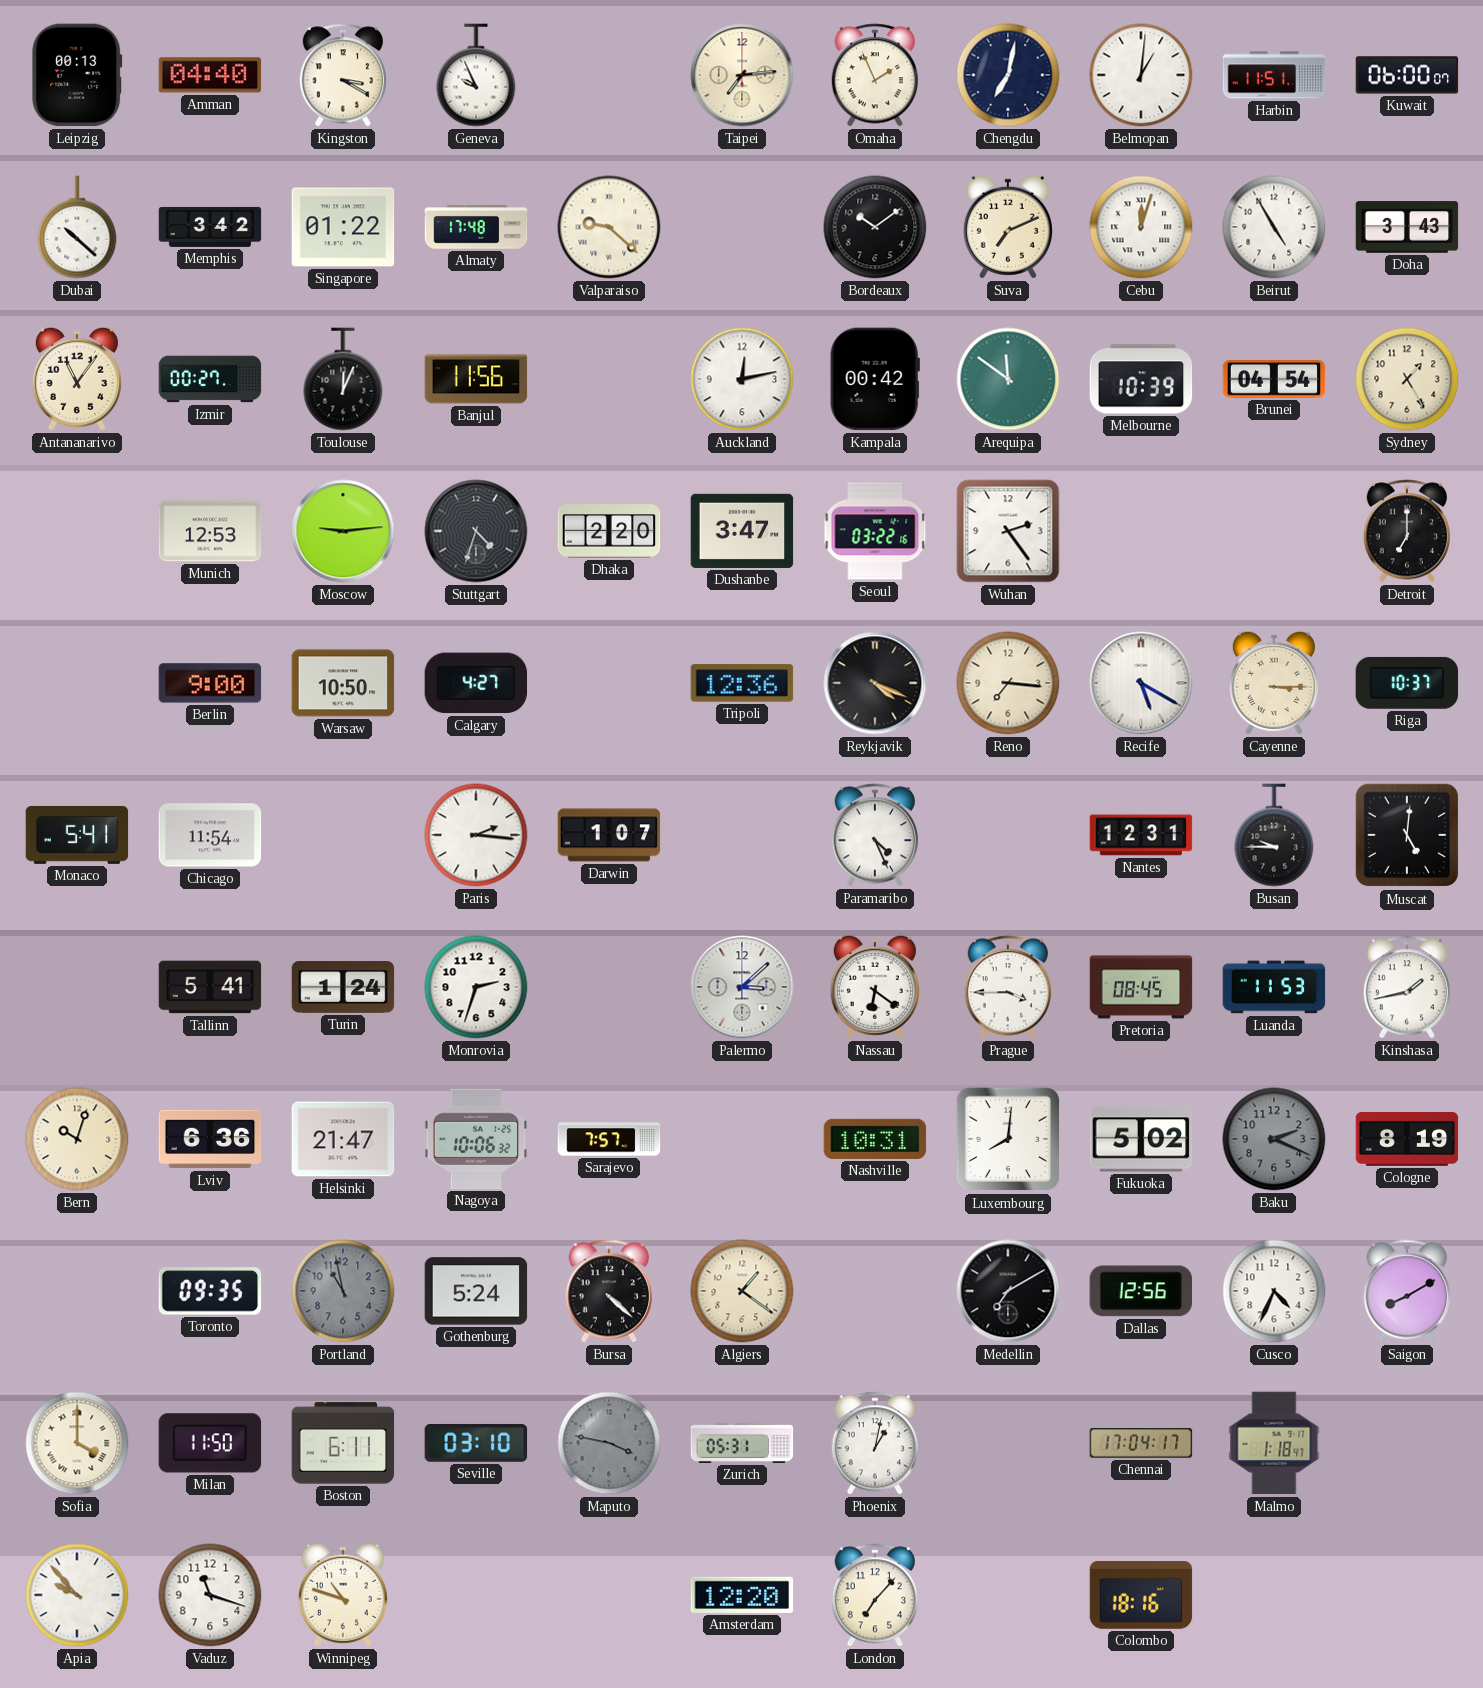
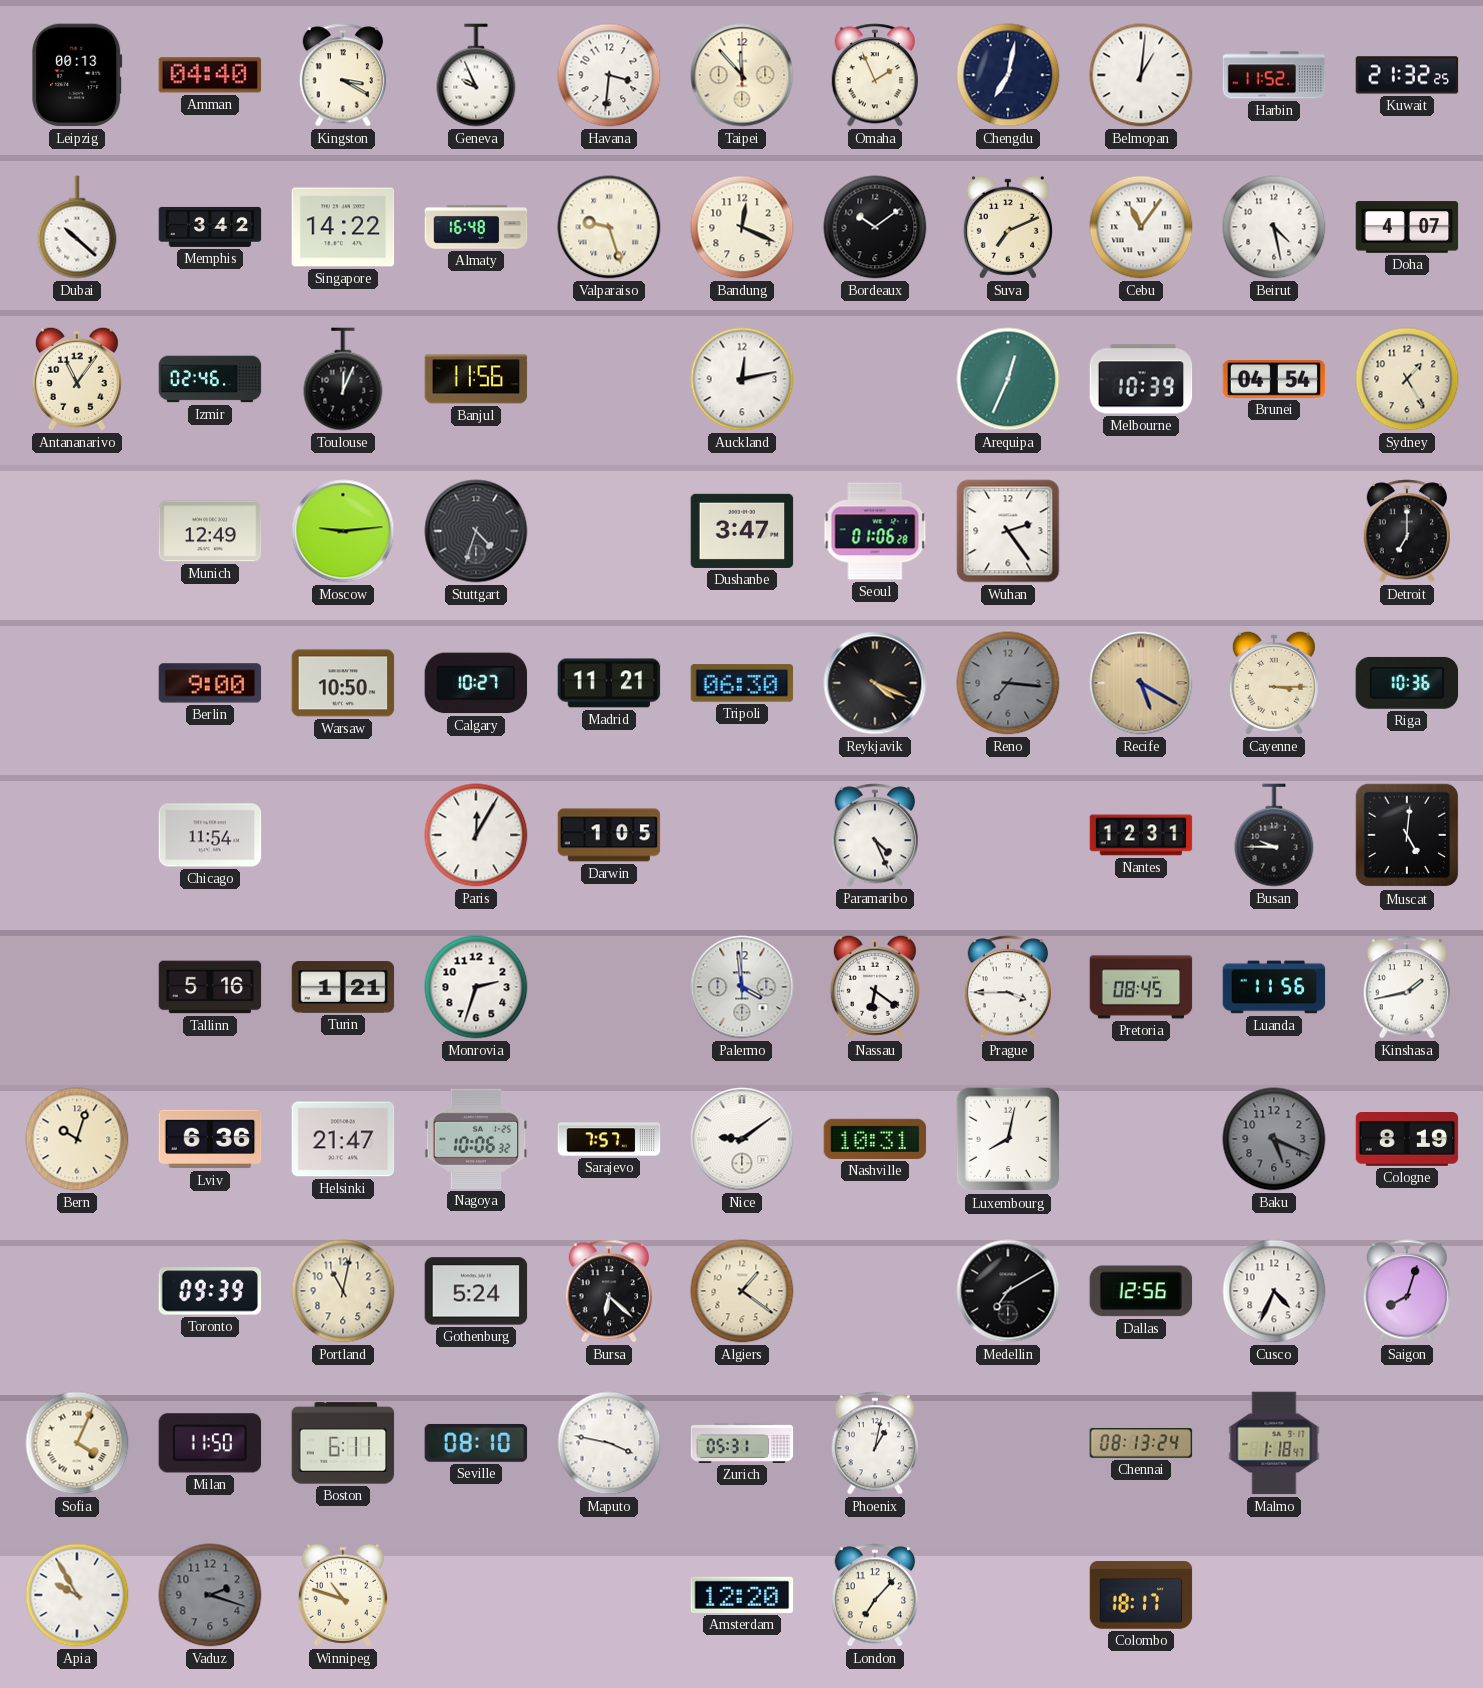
Havana: none -> 3:31 (609, 75)
Taipei: 7:14 -> 11:53 (742, 75)
Harbin: 11:51 -> 11:52 (1274, 75)
Kuwait: 06:00 -> 21:32 (1407, 75)
Singapore: 01:22 -> 14:22 (343, 227)
Almaty: 17:48 -> 16:48 (476, 227)
Valparaiso: 9:22 -> 9:27 (609, 227)
Bandung: none -> 12:19 (742, 227)
Cebu: 12:03 -> 11:06 (1141, 227)
Beirut: 4:55 -> 4:28 (1274, 227)
Doha: 3:43 -> 4:07 (1407, 227)
Izmir: 00:27 -> 02:46 (210, 379)
Kampala: 00:42 -> none (875, 379)
Arequipa: 11:51 -> 12:34 (1008, 379)
Munich: 12:53 -> 12:49 (210, 531)
Dhaka: 2:20 -> none (609, 531)
Seoul: 03:22 -> 01:06 (875, 531)
Calgary: 4:27 -> 10:27 (476, 683)
Madrid: none -> 11:21 (609, 683)
Tripoli: 12:36 -> 06:30 (742, 683)
Reno dial: cream -> grey (1008, 683)
Recife dial: white -> champagne (1141, 683)
Riga: 10:37 -> 10:36 (1407, 683)
Monaco: 5:41 -> none (77, 835)
Paris: 2:16 -> 12:05 (476, 835)
Darwin: 1:07 -> 1:05 (609, 835)
Tallinn: 5:41 -> 5:16 (210, 987)
Turin: 1:24 -> 1:21 (343, 987)
Palermo: 3:08 -> 3:59 (742, 987)
Luanda: 11:53 -> 11:56 (1274, 987)
Nice: none -> 9:09 (742, 1139)
Luxembourg: 8:01 -> 8:02 (1008, 1139)
Fukuoka: 5:02 -> none (1141, 1139)
Baku: 2:19 -> 5:19 (1274, 1139)
Toronto: 09:35 -> 09:39 (210, 1291)
Portland: 10:58 -> 11:02 (343, 1291)
Portland dial: grey -> cream (343, 1291)
Bursa: 4:22 -> 6:22 (608, 1291)
Saigon: 8:10 -> 8:03 (1406, 1291)
Sofia: 4:00 -> 4:04 (77, 1443)
Seville: 03:10 -> 08:10 (476, 1443)
Maputo dial: grey -> white (609, 1443)
Chennai: 17:04 -> 08:13 (1141, 1443)
Apia: 9:53 -> 9:55 (77, 1595)
Vaduz: 11:18 -> 2:18 (210, 1595)
Vaduz dial: white -> grey (210, 1595)
Colombo: 18:16 -> 18:17 (1141, 1595)
